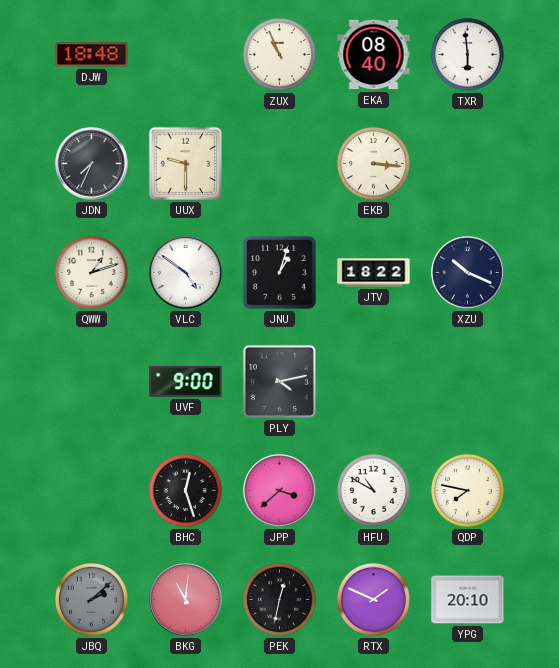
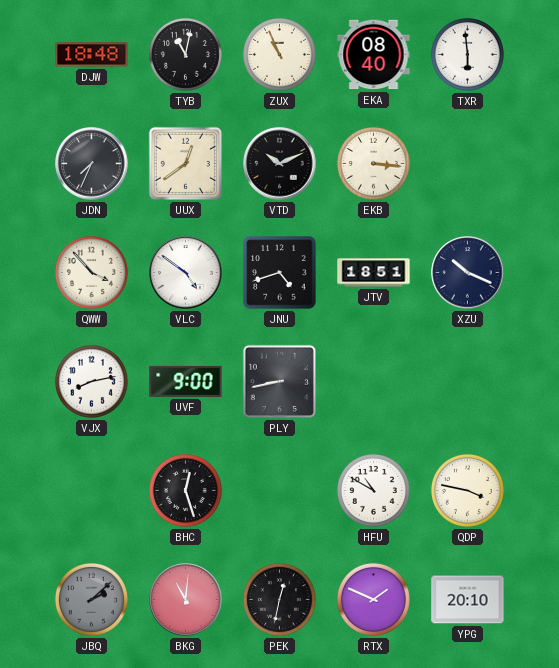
TYB: none -> 11:02 (185, 54)
UUX: 9:30 -> 12:39 (185, 163)
VTD: none -> 10:11 (280, 164)
QWW: 1:12 -> 3:53 (91, 272)
JNU: 1:03 -> 4:42 (280, 273)
JTV: 18:22 -> 18:51 (374, 273)
VJX: none -> 8:13 (91, 381)
PLY: 4:13 -> 8:43 (279, 381)
JPP: 3:38 -> none (280, 491)
QDP: 7:47 -> 3:47 (467, 490)
